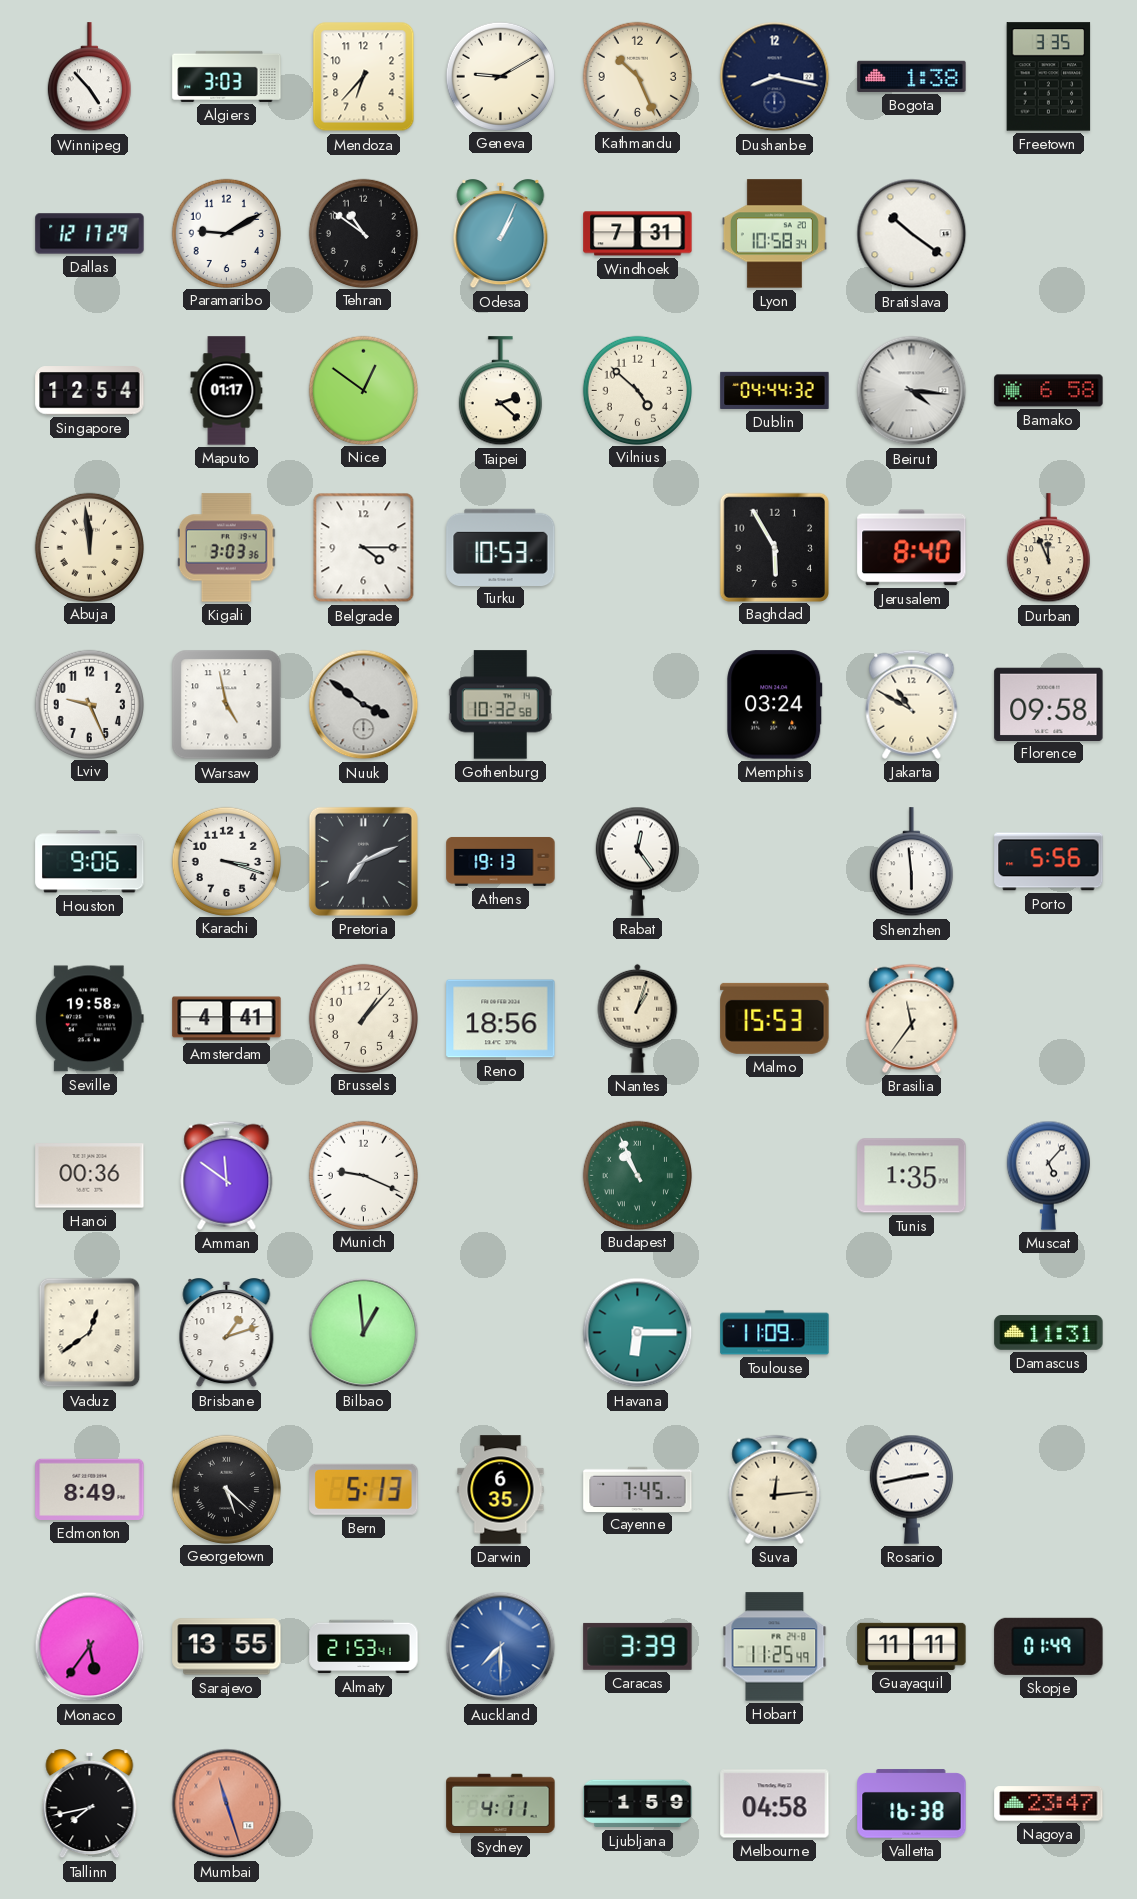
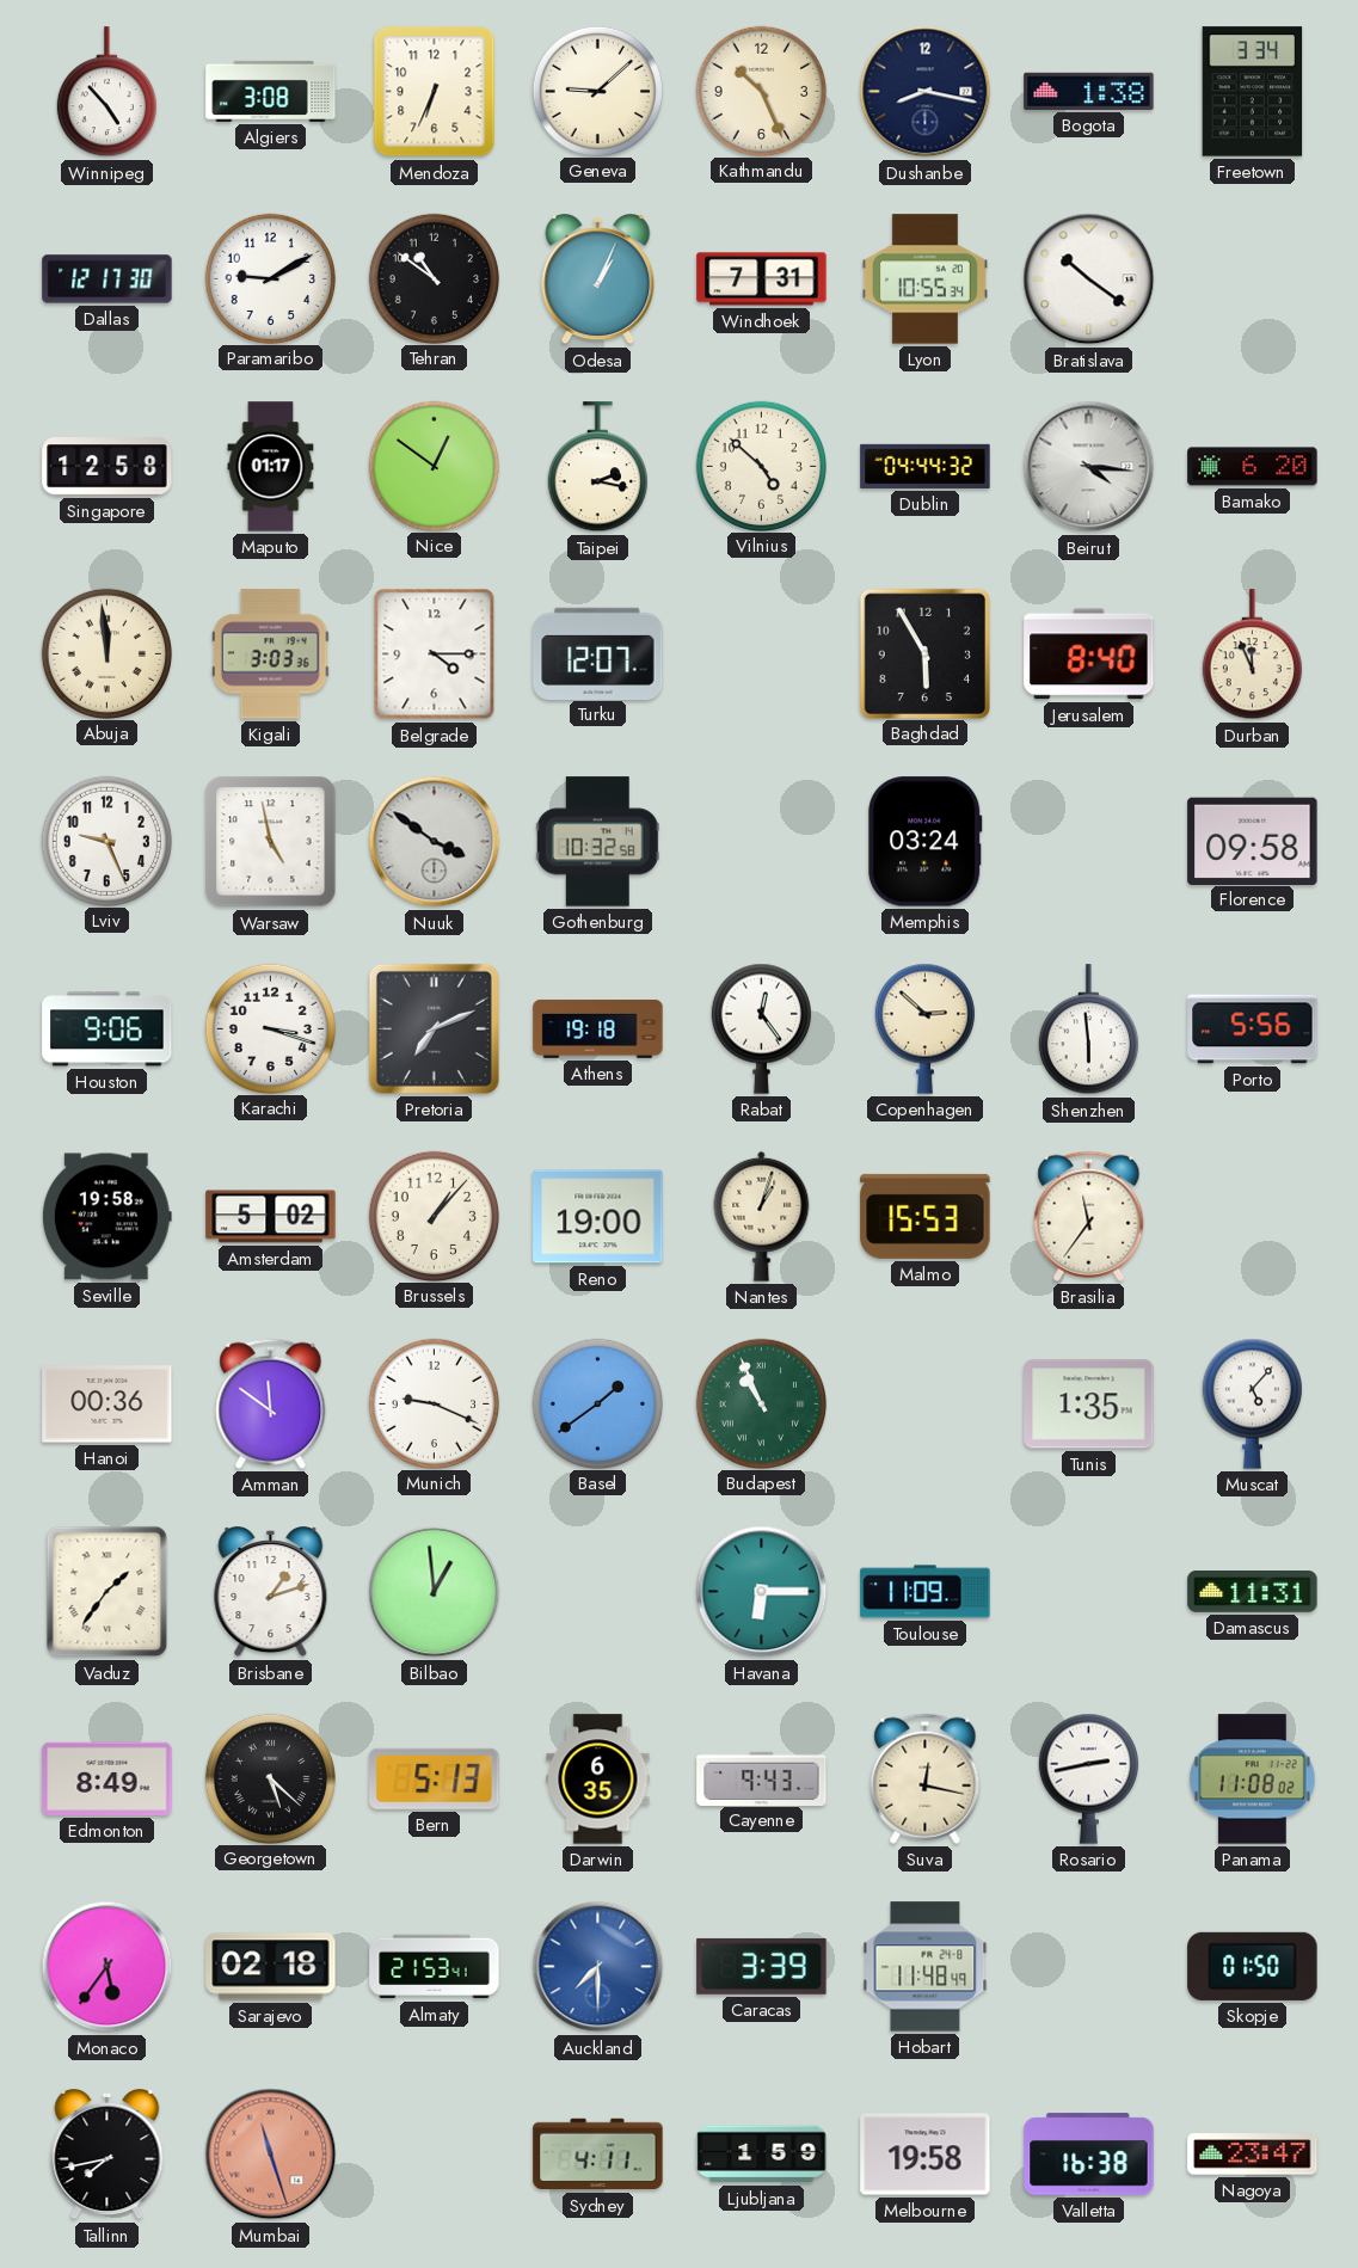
Algiers: 3:03 -> 3:08 (271, 91)
Mendoza: 6:37 -> 6:34 (435, 92)
Geneva: 9:10 -> 9:08 (597, 91)
Freetown: 3:35 -> 3:34 (1253, 92)
Dallas: 12:17:29 -> 12:17:30 (107, 279)
Lyon: 10:58 -> 10:55 (924, 279)
Singapore: 12:54 -> 12:58 (107, 467)
Taipei: 2:22 -> 2:17 (597, 467)
Bamako: 6:58 -> 6:20 (1253, 467)
Turku: 10:53 -> 12:07 (598, 653)
Jakarta: 10:50 -> none (912, 704)
Athens: 19:13 -> 19:18 (598, 1028)
Copenhagen: none -> 2:52 (924, 1028)
Amsterdam: 4:41 -> 5:02 (271, 1217)
Reno: 18:56 -> 19:00 (598, 1217)
Basel: none -> 1:39 (597, 1403)
Vaduz: 12:39 -> 1:36 (107, 1592)
Cayenne: 7:45 -> 9:43 (762, 1778)
Suva: 12:14 -> 12:17 (926, 1778)
Panama: none -> 11:08 (1253, 1780)
Sarajevo: 13:55 -> 02:18 (271, 1967)
Hobart: 11:25 -> 11:48 (926, 1967)
Guayaquil: 11:11 -> none (912, 1646)
Skopje: 01:49 -> 01:50 (1253, 1966)
Melbourne: 04:58 -> 19:58 (926, 2155)
